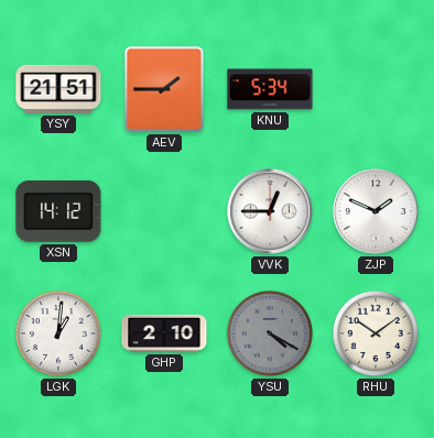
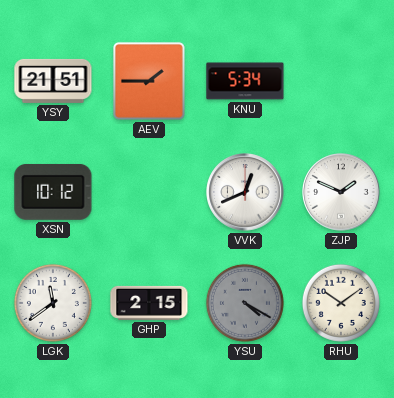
XSN: 14:12 -> 10:12 (53, 192)
VVK: 12:45 -> 12:41 (245, 192)
LGK: 1:01 -> 11:39 (53, 303)
GHP: 2:10 -> 2:15 (149, 303)
